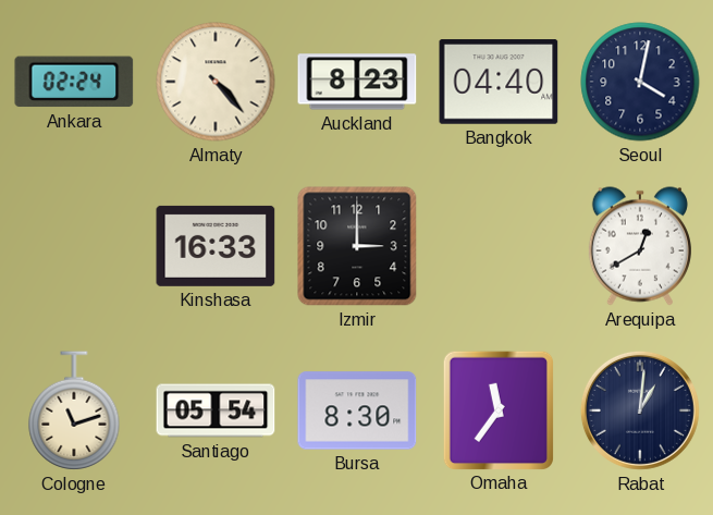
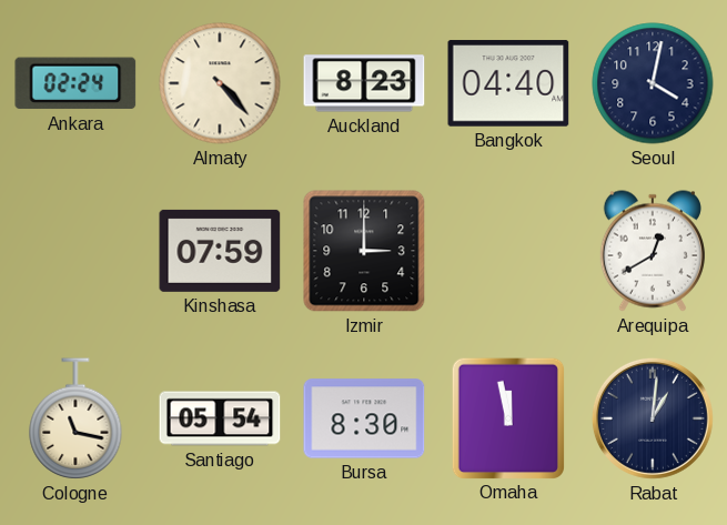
Kinshasa: 16:33 -> 07:59 (220, 251)
Cologne: 11:12 -> 11:17 (75, 418)
Omaha: 11:36 -> 11:58 (507, 417)
